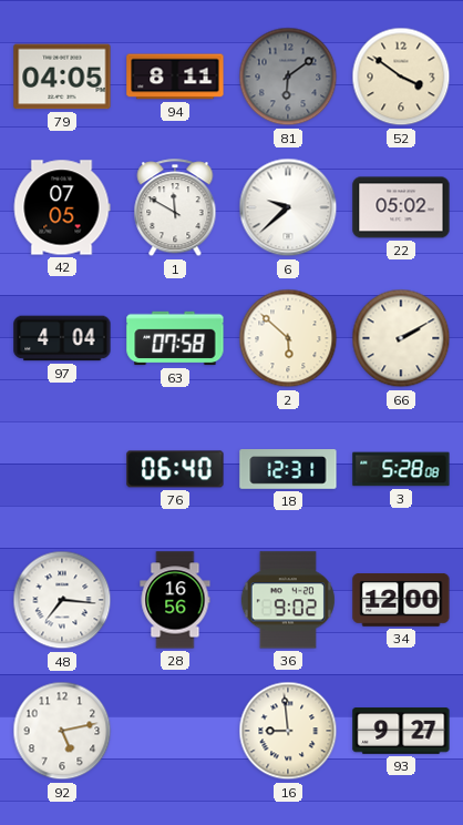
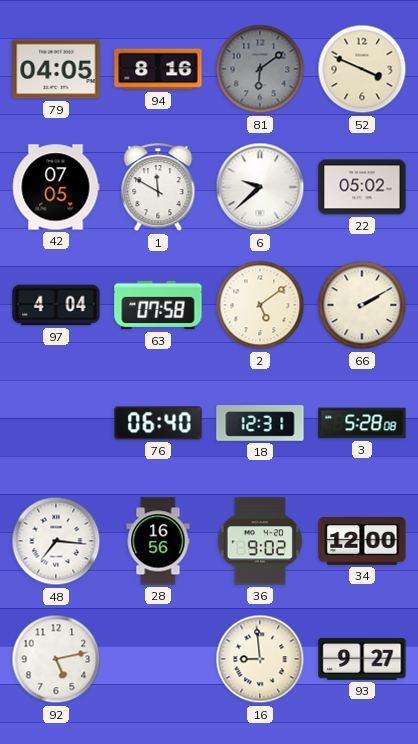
94: 8:11 -> 8:16 (158, 69)
52: 3:51 -> 3:49 (362, 69)
2: 5:52 -> 5:09 (260, 305)
